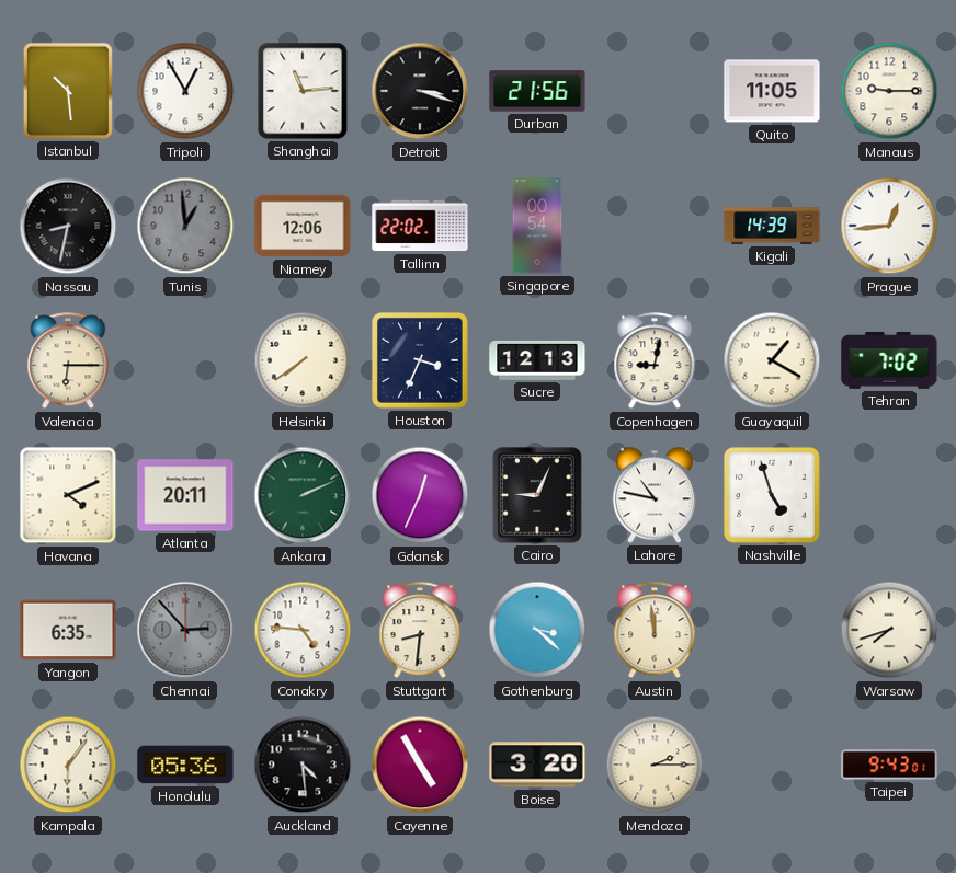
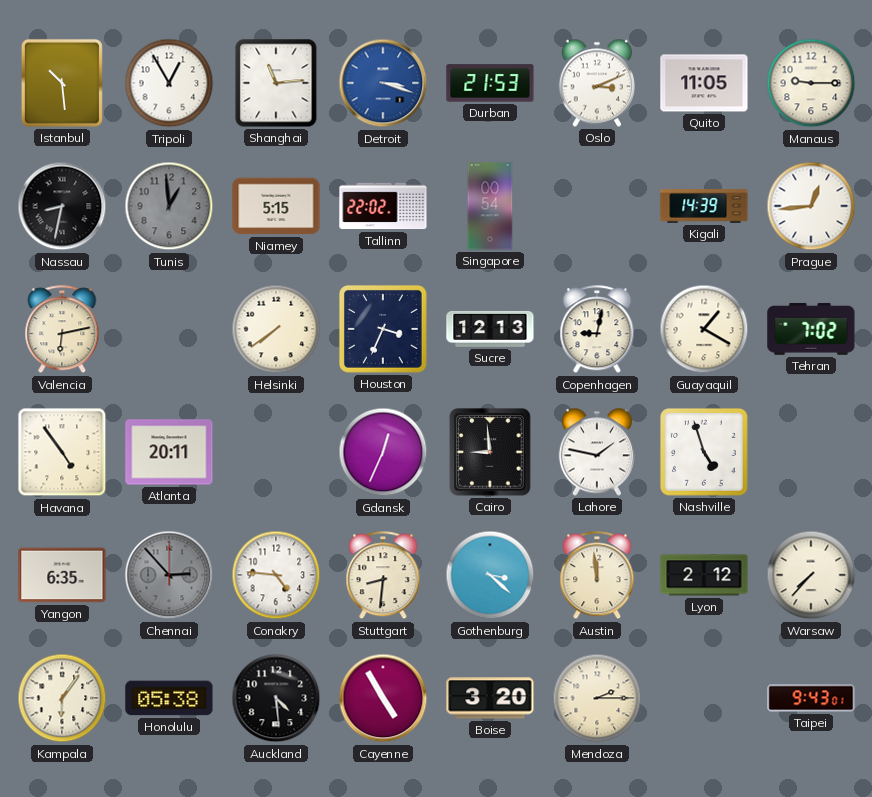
Detroit dial: black -> blue (383, 83)
Durban: 21:56 -> 21:53 (490, 83)
Oslo: none -> 3:11 (597, 83)
Niamey: 12:06 -> 5:15 (276, 206)
Valencia: 6:15 -> 6:13 (62, 330)
Havana: 4:11 -> 4:54 (62, 452)
Ankara: 2:11 -> none (303, 495)
Cairo: 9:04 -> 8:59 (490, 452)
Lahore: 10:47 -> 1:47 (597, 452)
Lyon: none -> 2:12 (704, 575)
Warsaw: 7:42 -> 7:37 (811, 575)
Honolulu: 05:36 -> 05:38 (169, 698)
